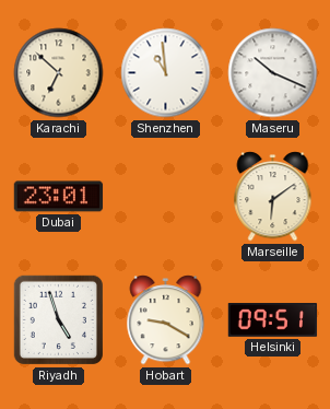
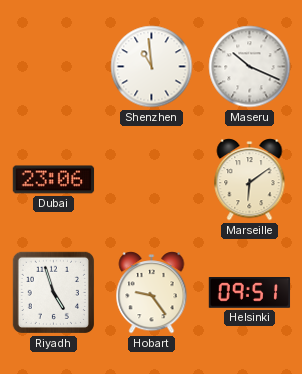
Karachi: 6:52 -> none (59, 73)
Dubai: 23:01 -> 23:06 (54, 180)
Hobart: 9:20 -> 9:24 (152, 293)
